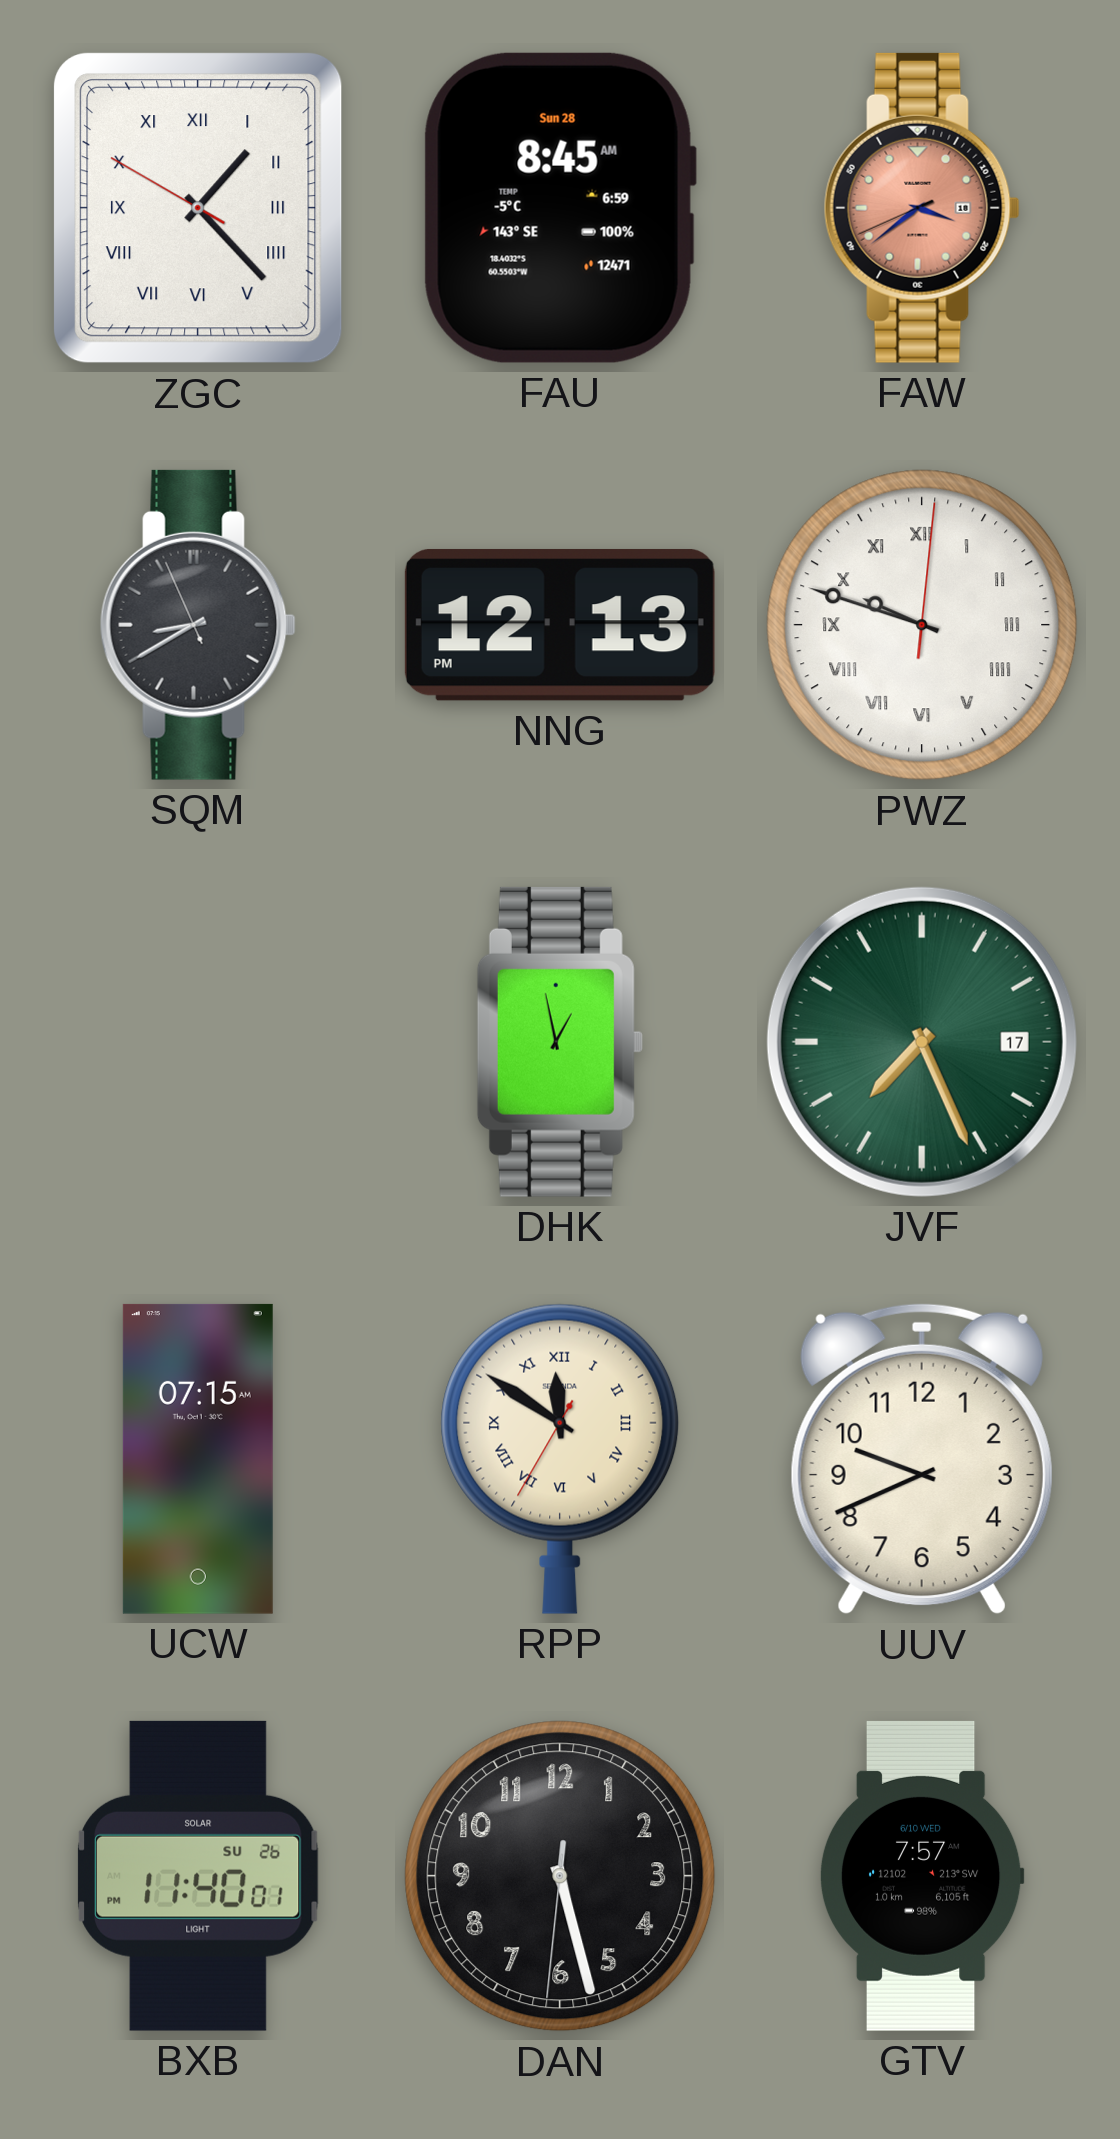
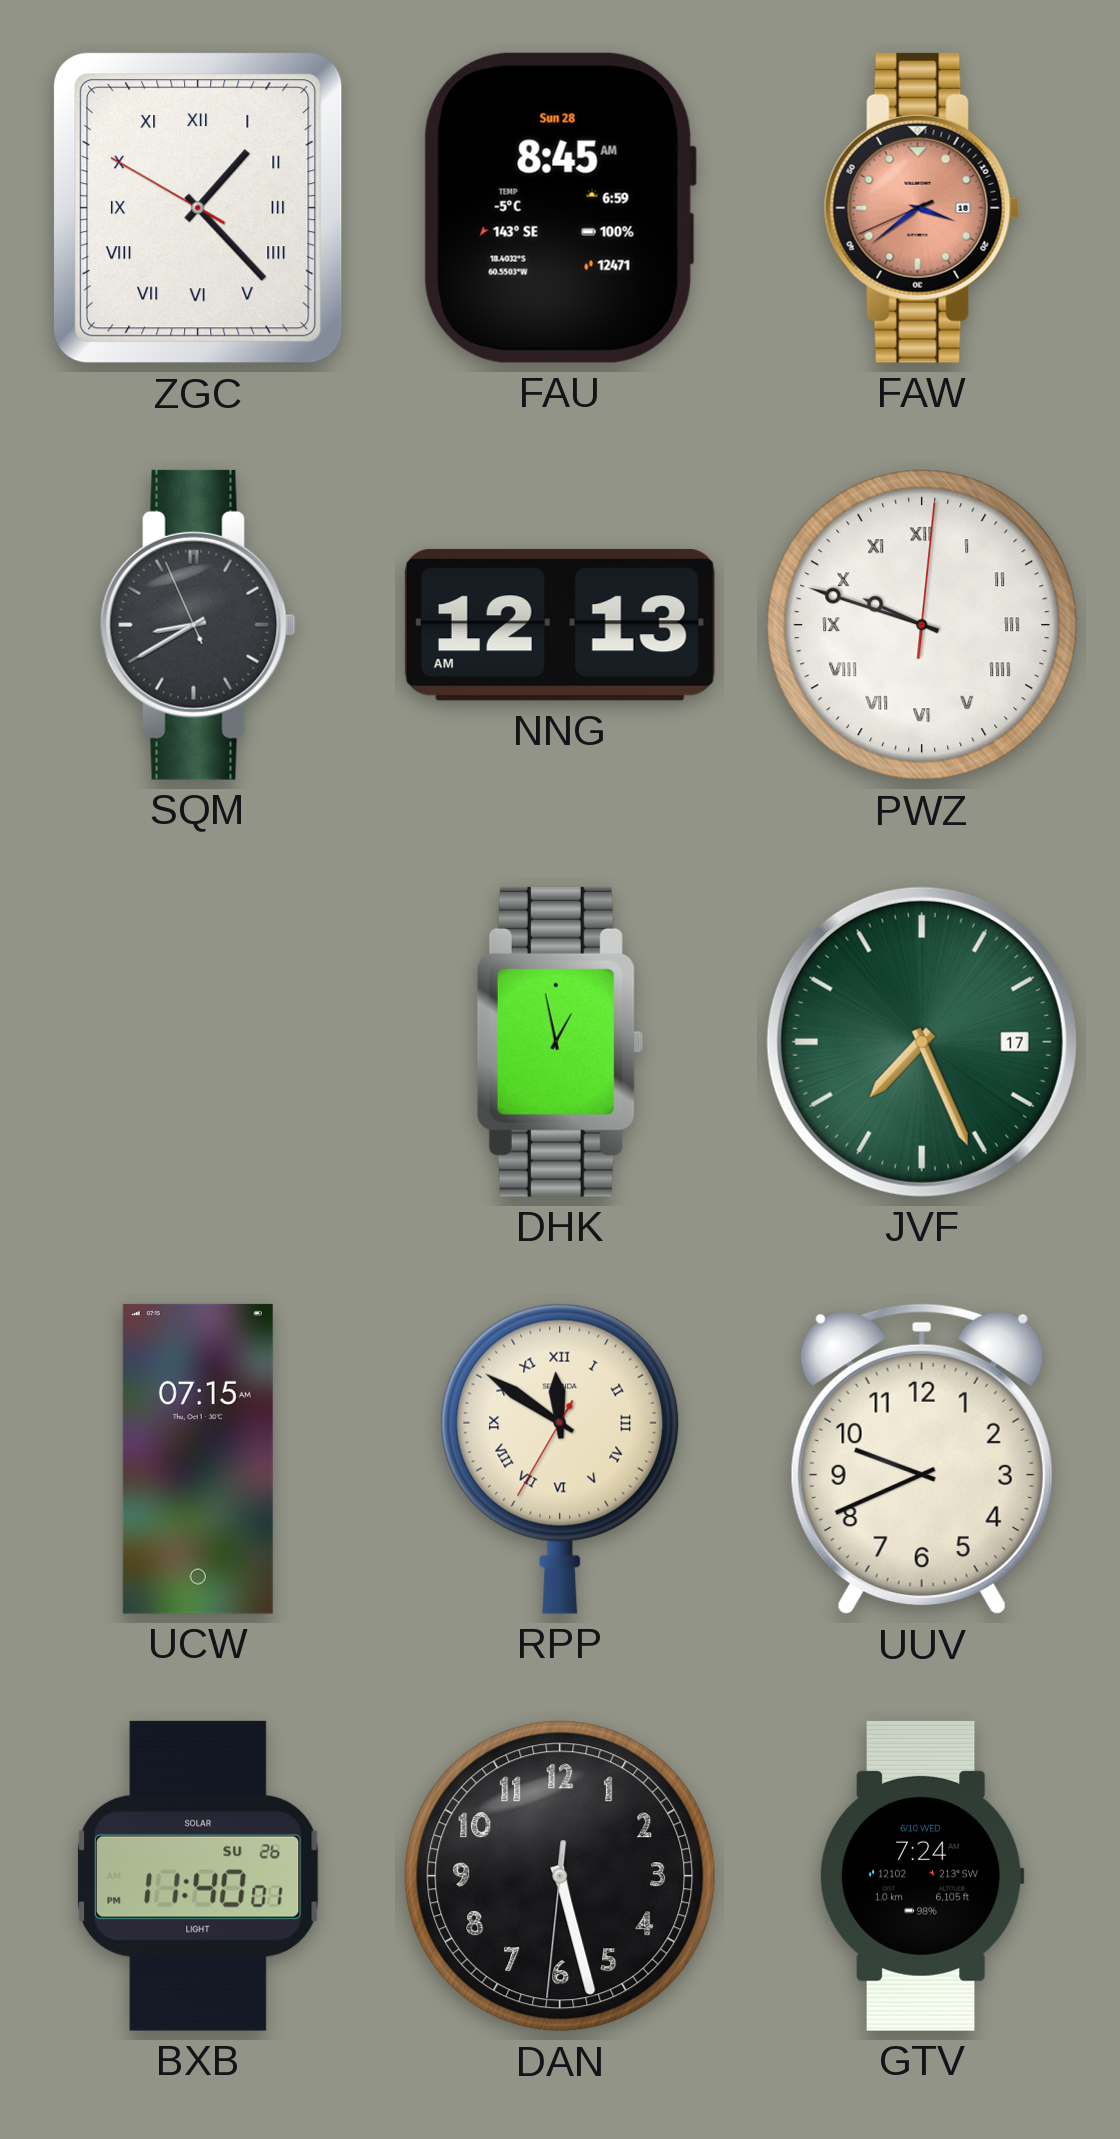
NNG: 12:13 PM -> 12:13 AM (560, 625)
GTV: 7:57 -> 7:24 (922, 1876)
